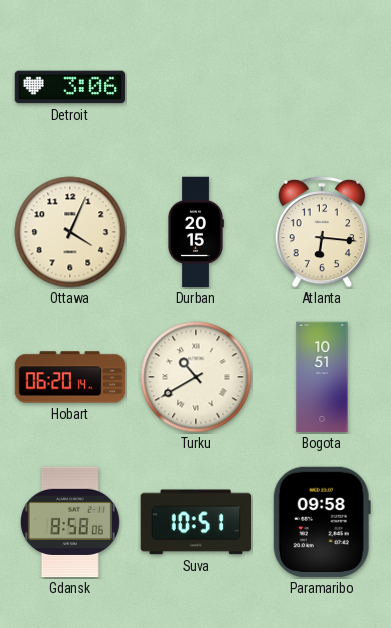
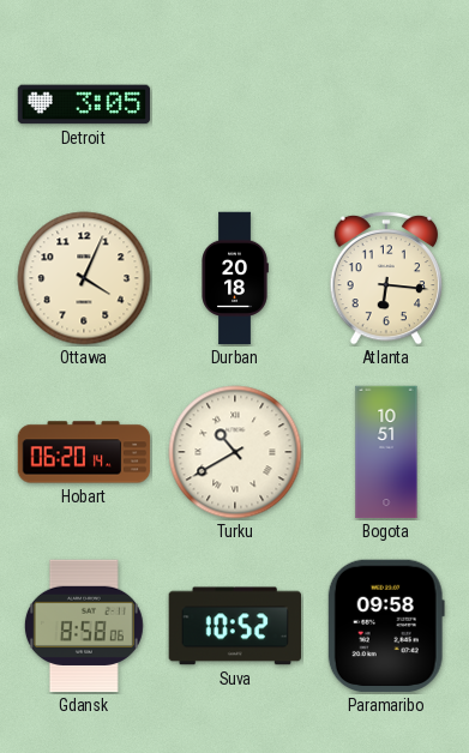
Detroit: 3:06 -> 3:05 (84, 104)
Durban: 20:15 -> 20:18 (235, 278)
Suva: 10:51 -> 10:52 (234, 626)
